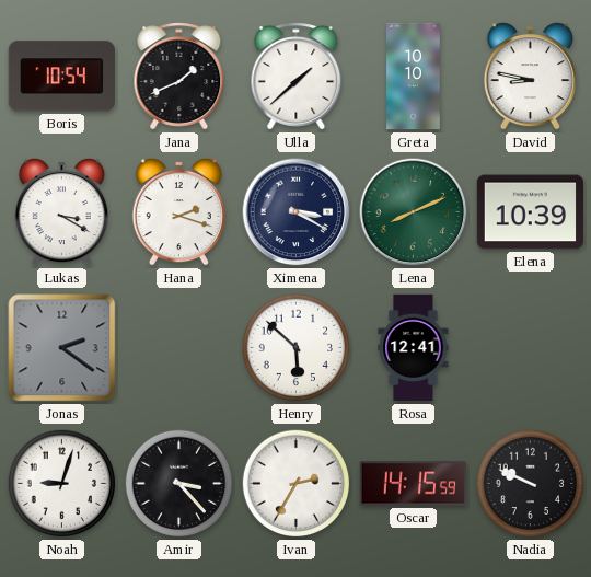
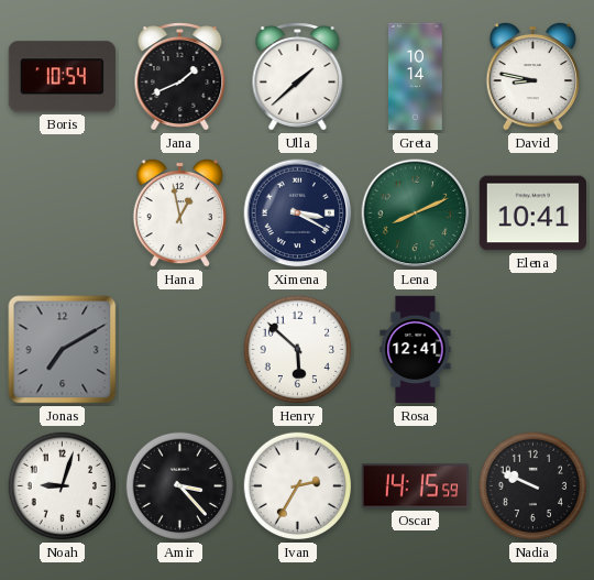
Greta: 10:10 -> 10:14 (416, 77)
Lukas: 3:20 -> none (61, 211)
Hana: 2:18 -> 12:58 (179, 212)
Elena: 10:39 -> 10:41 (532, 214)
Jonas: 2:21 -> 7:10 (63, 350)
